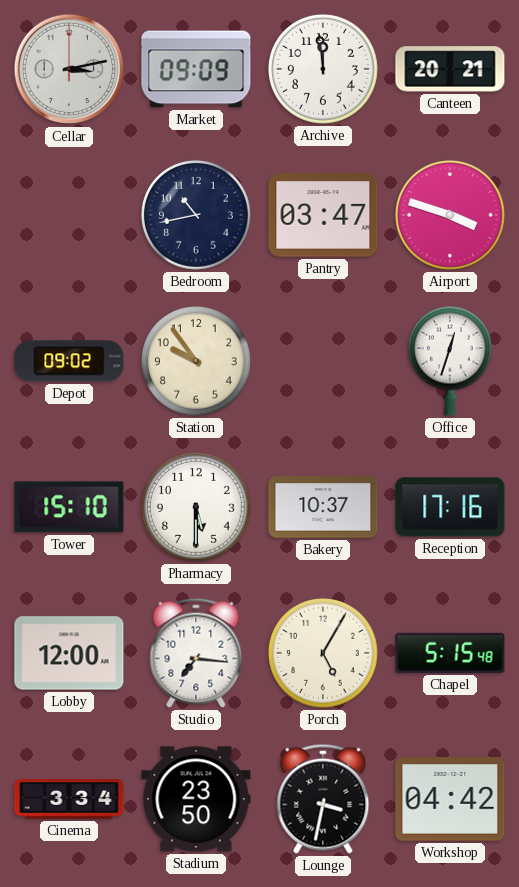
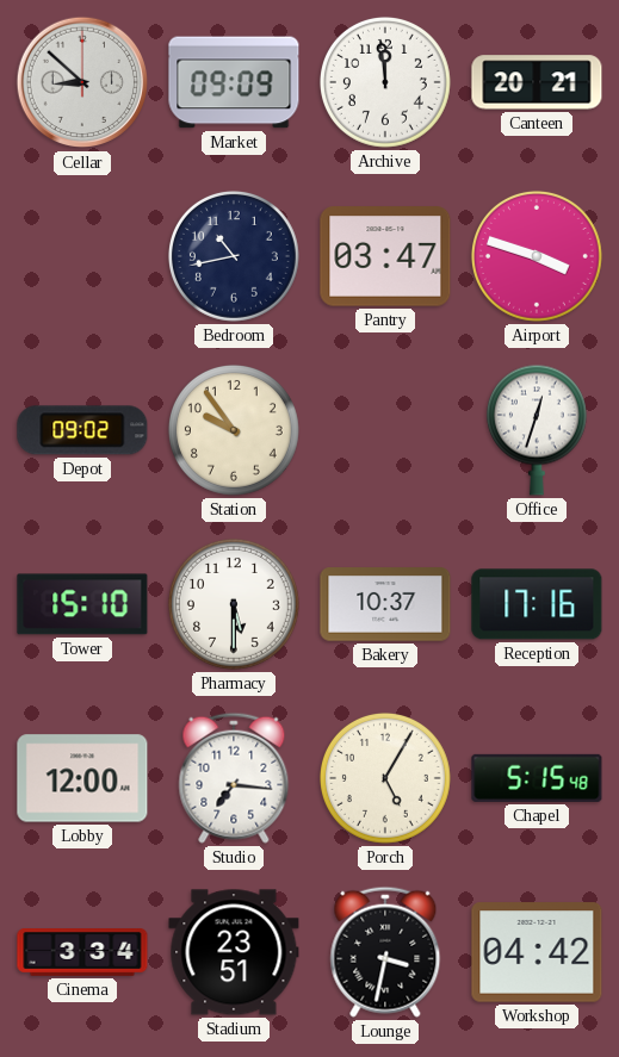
Cellar: 3:13 -> 8:52 (82, 82)
Stadium: 23:50 -> 23:51 (234, 952)
